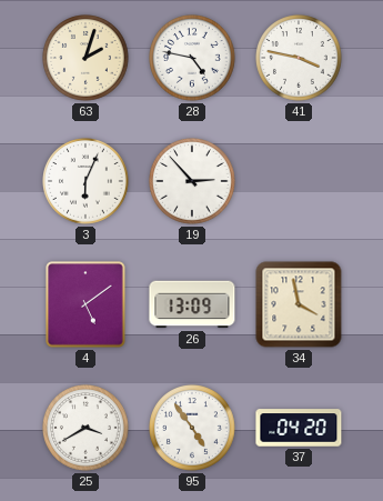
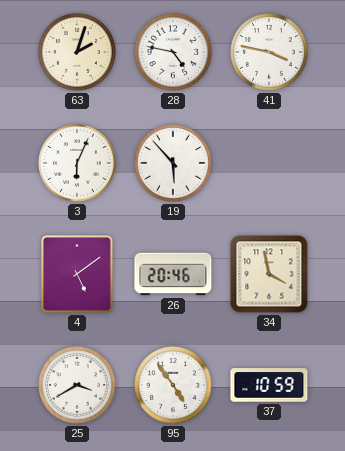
19: 2:53 -> 5:53 (174, 164)
26: 13:09 -> 20:46 (173, 274)
37: 04:20 -> 10:59 (269, 385)
